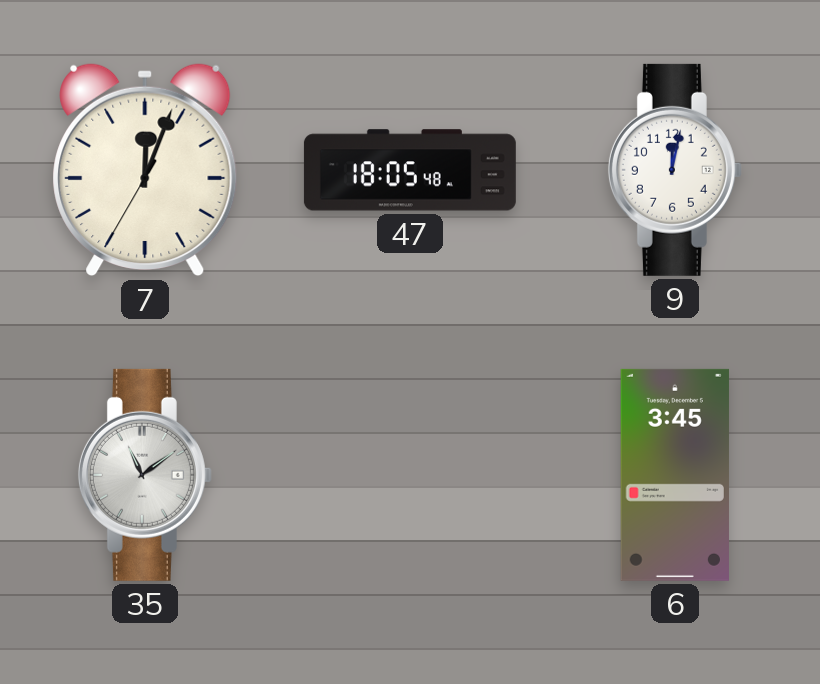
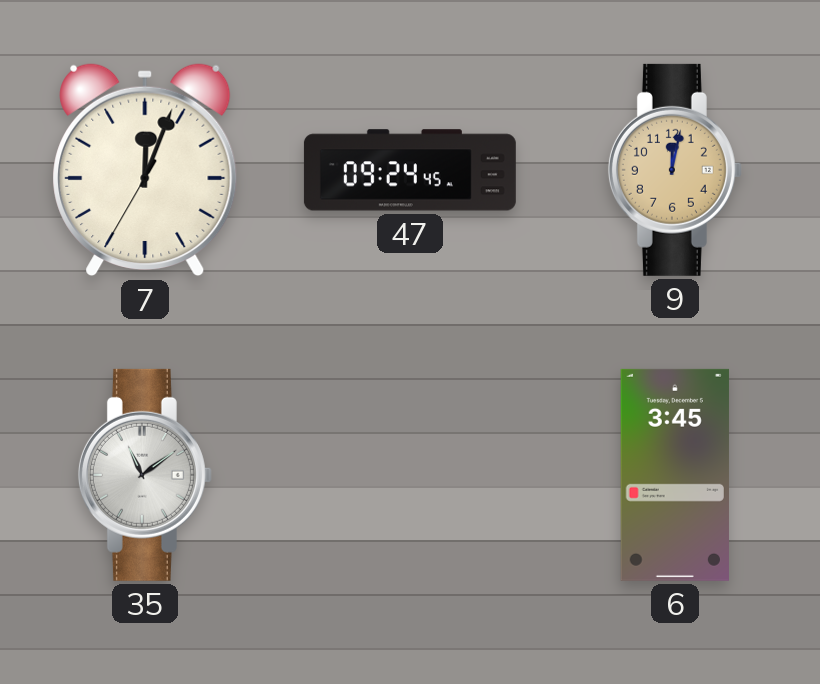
47: 18:05 -> 09:24 (410, 170)
9 dial: white -> champagne (675, 170)
